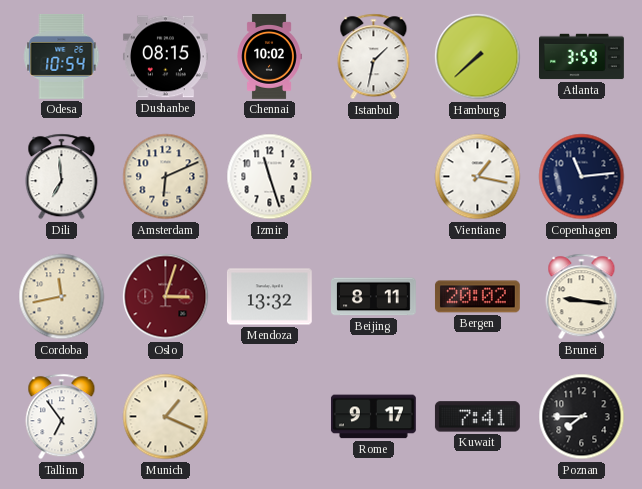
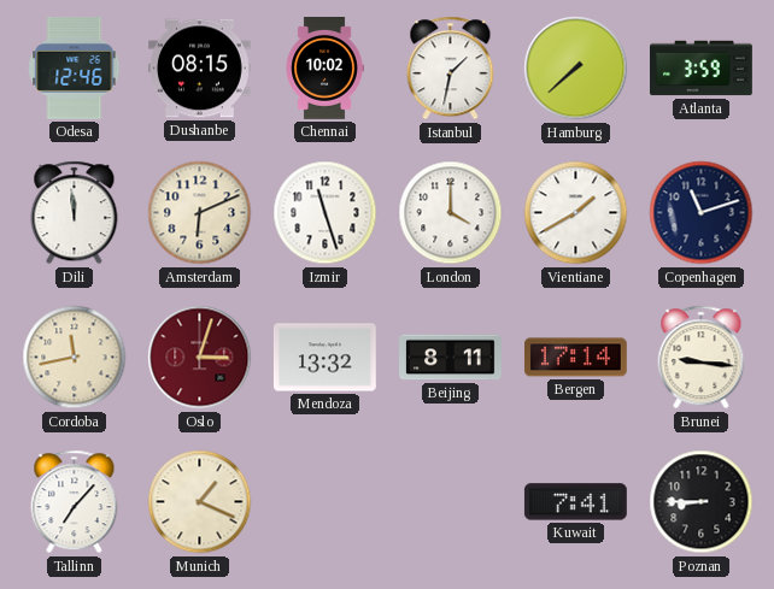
Odesa: 10:54 -> 12:46 (75, 67)
Dili: 6:59 -> 11:59 (75, 213)
London: none -> 4:00 (451, 213)
Vientiane: 1:17 -> 1:40 (576, 213)
Copenhagen: 11:14 -> 11:12 (702, 213)
Bergen: 20:02 -> 17:14 (575, 358)
Tallinn: 6:54 -> 7:07 (75, 502)
Rome: 9:17 -> none (373, 417)
Poznan: 7:45 -> 8:45 (702, 502)
